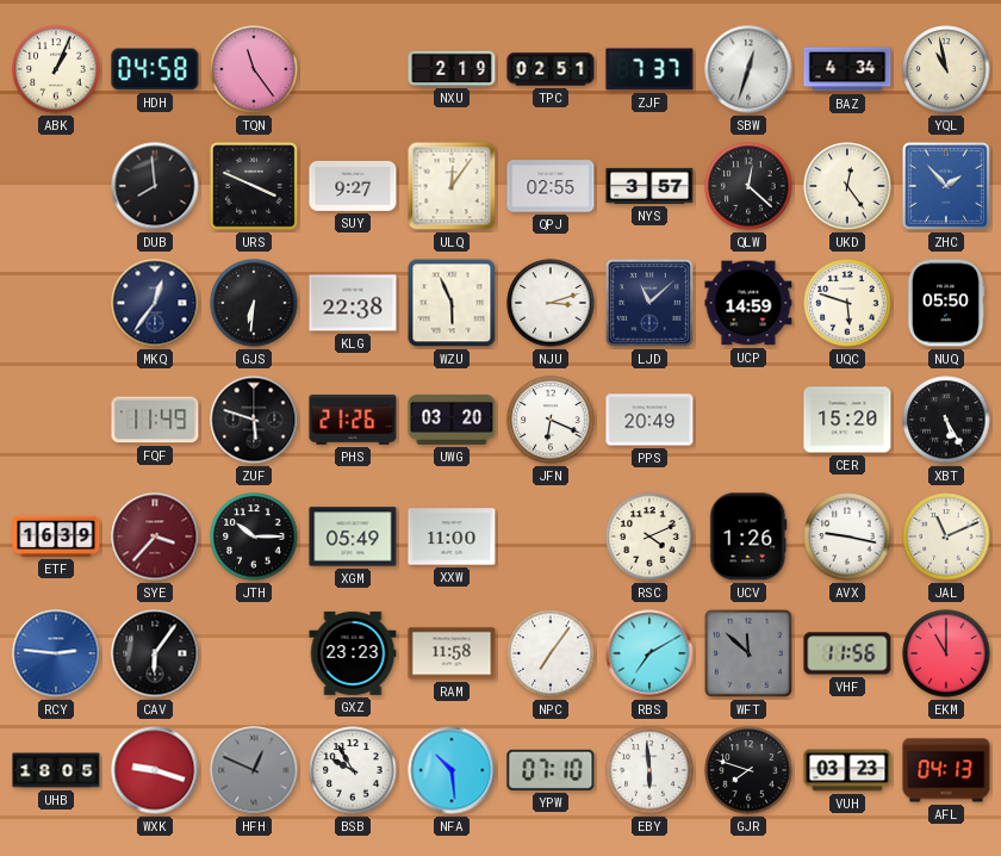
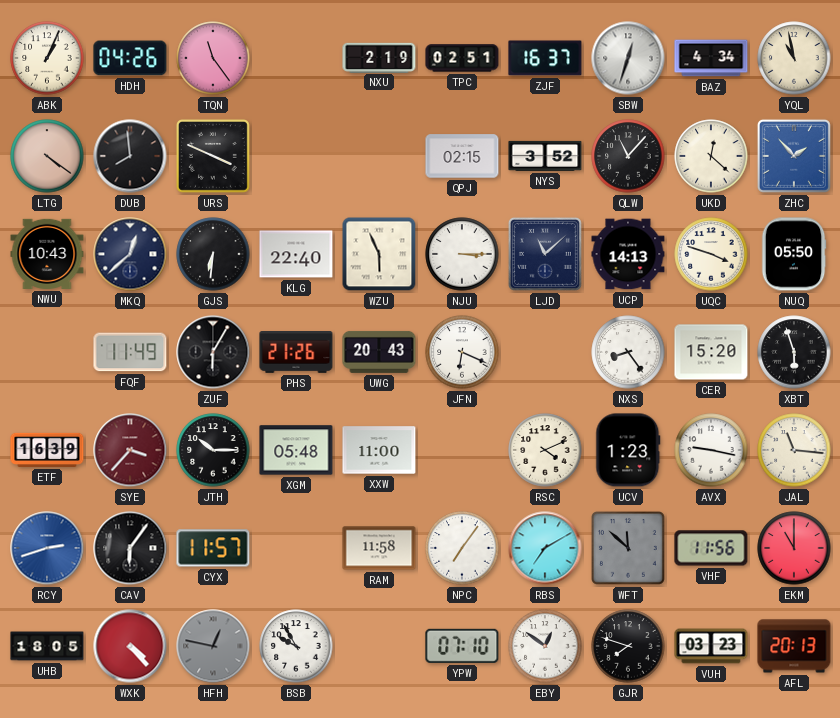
HDH: 04:58 -> 04:26 (130, 58)
ZJF: 7:37 -> 16:37 (545, 58)
LTG: none -> 4:21 (47, 156)
SUY: 9:27 -> none (353, 186)
ULQ: 12:06 -> none (452, 186)
QPJ: 02:55 -> 02:15 (462, 156)
NYS: 3:57 -> 3:52 (545, 156)
QLW: 12:22 -> 11:07 (628, 156)
UKD: 12:24 -> 12:22 (711, 156)
NWU: none -> 10:43 (47, 254)
MKQ: 12:36 -> 12:38 (130, 254)
KLG: 22:38 -> 22:40 (296, 254)
NJU: 3:12 -> 3:15 (462, 254)
UCP: 14:59 -> 14:13 (628, 254)
UQC: 5:48 -> 3:48 (711, 254)
ZUF: 5:48 -> 6:05 (213, 352)
UWG: 03:20 -> 20:43 (379, 352)
PPS: 20:49 -> none (649, 420)
NXS: none -> 8:24 (628, 352)
XBT: 5:25 -> 5:57 (794, 352)
XGM: 05:49 -> 05:48 (296, 450)
UCV: 1:26 -> 1:23 (628, 450)
JAL: 11:11 -> 11:16 (794, 450)
RCY: 2:46 -> 2:42 (47, 548)
CYX: none -> 11:57 (213, 548)
GXZ: 23:23 -> none (353, 653)
WXK: 9:18 -> 4:23 (130, 646)
HFH: 12:49 -> 12:47 (213, 646)
NFA: 10:29 -> none (452, 770)
EBY: 5:59 -> 12:51 (545, 646)
AFL: 04:13 -> 20:13 (794, 646)
